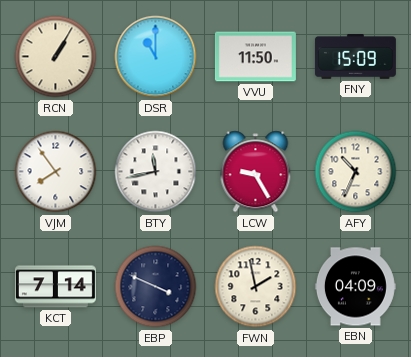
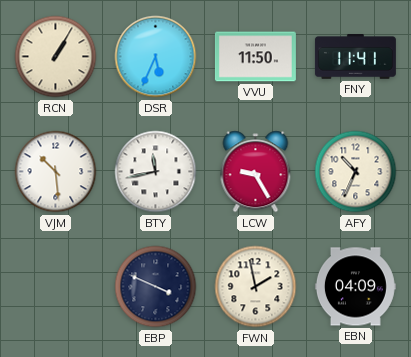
DSR: 11:00 -> 5:34 (156, 57)
FNY: 15:09 -> 11:41 (355, 57)
VJM: 7:54 -> 10:29 (56, 172)
KCT: 7:14 -> none (55, 287)
